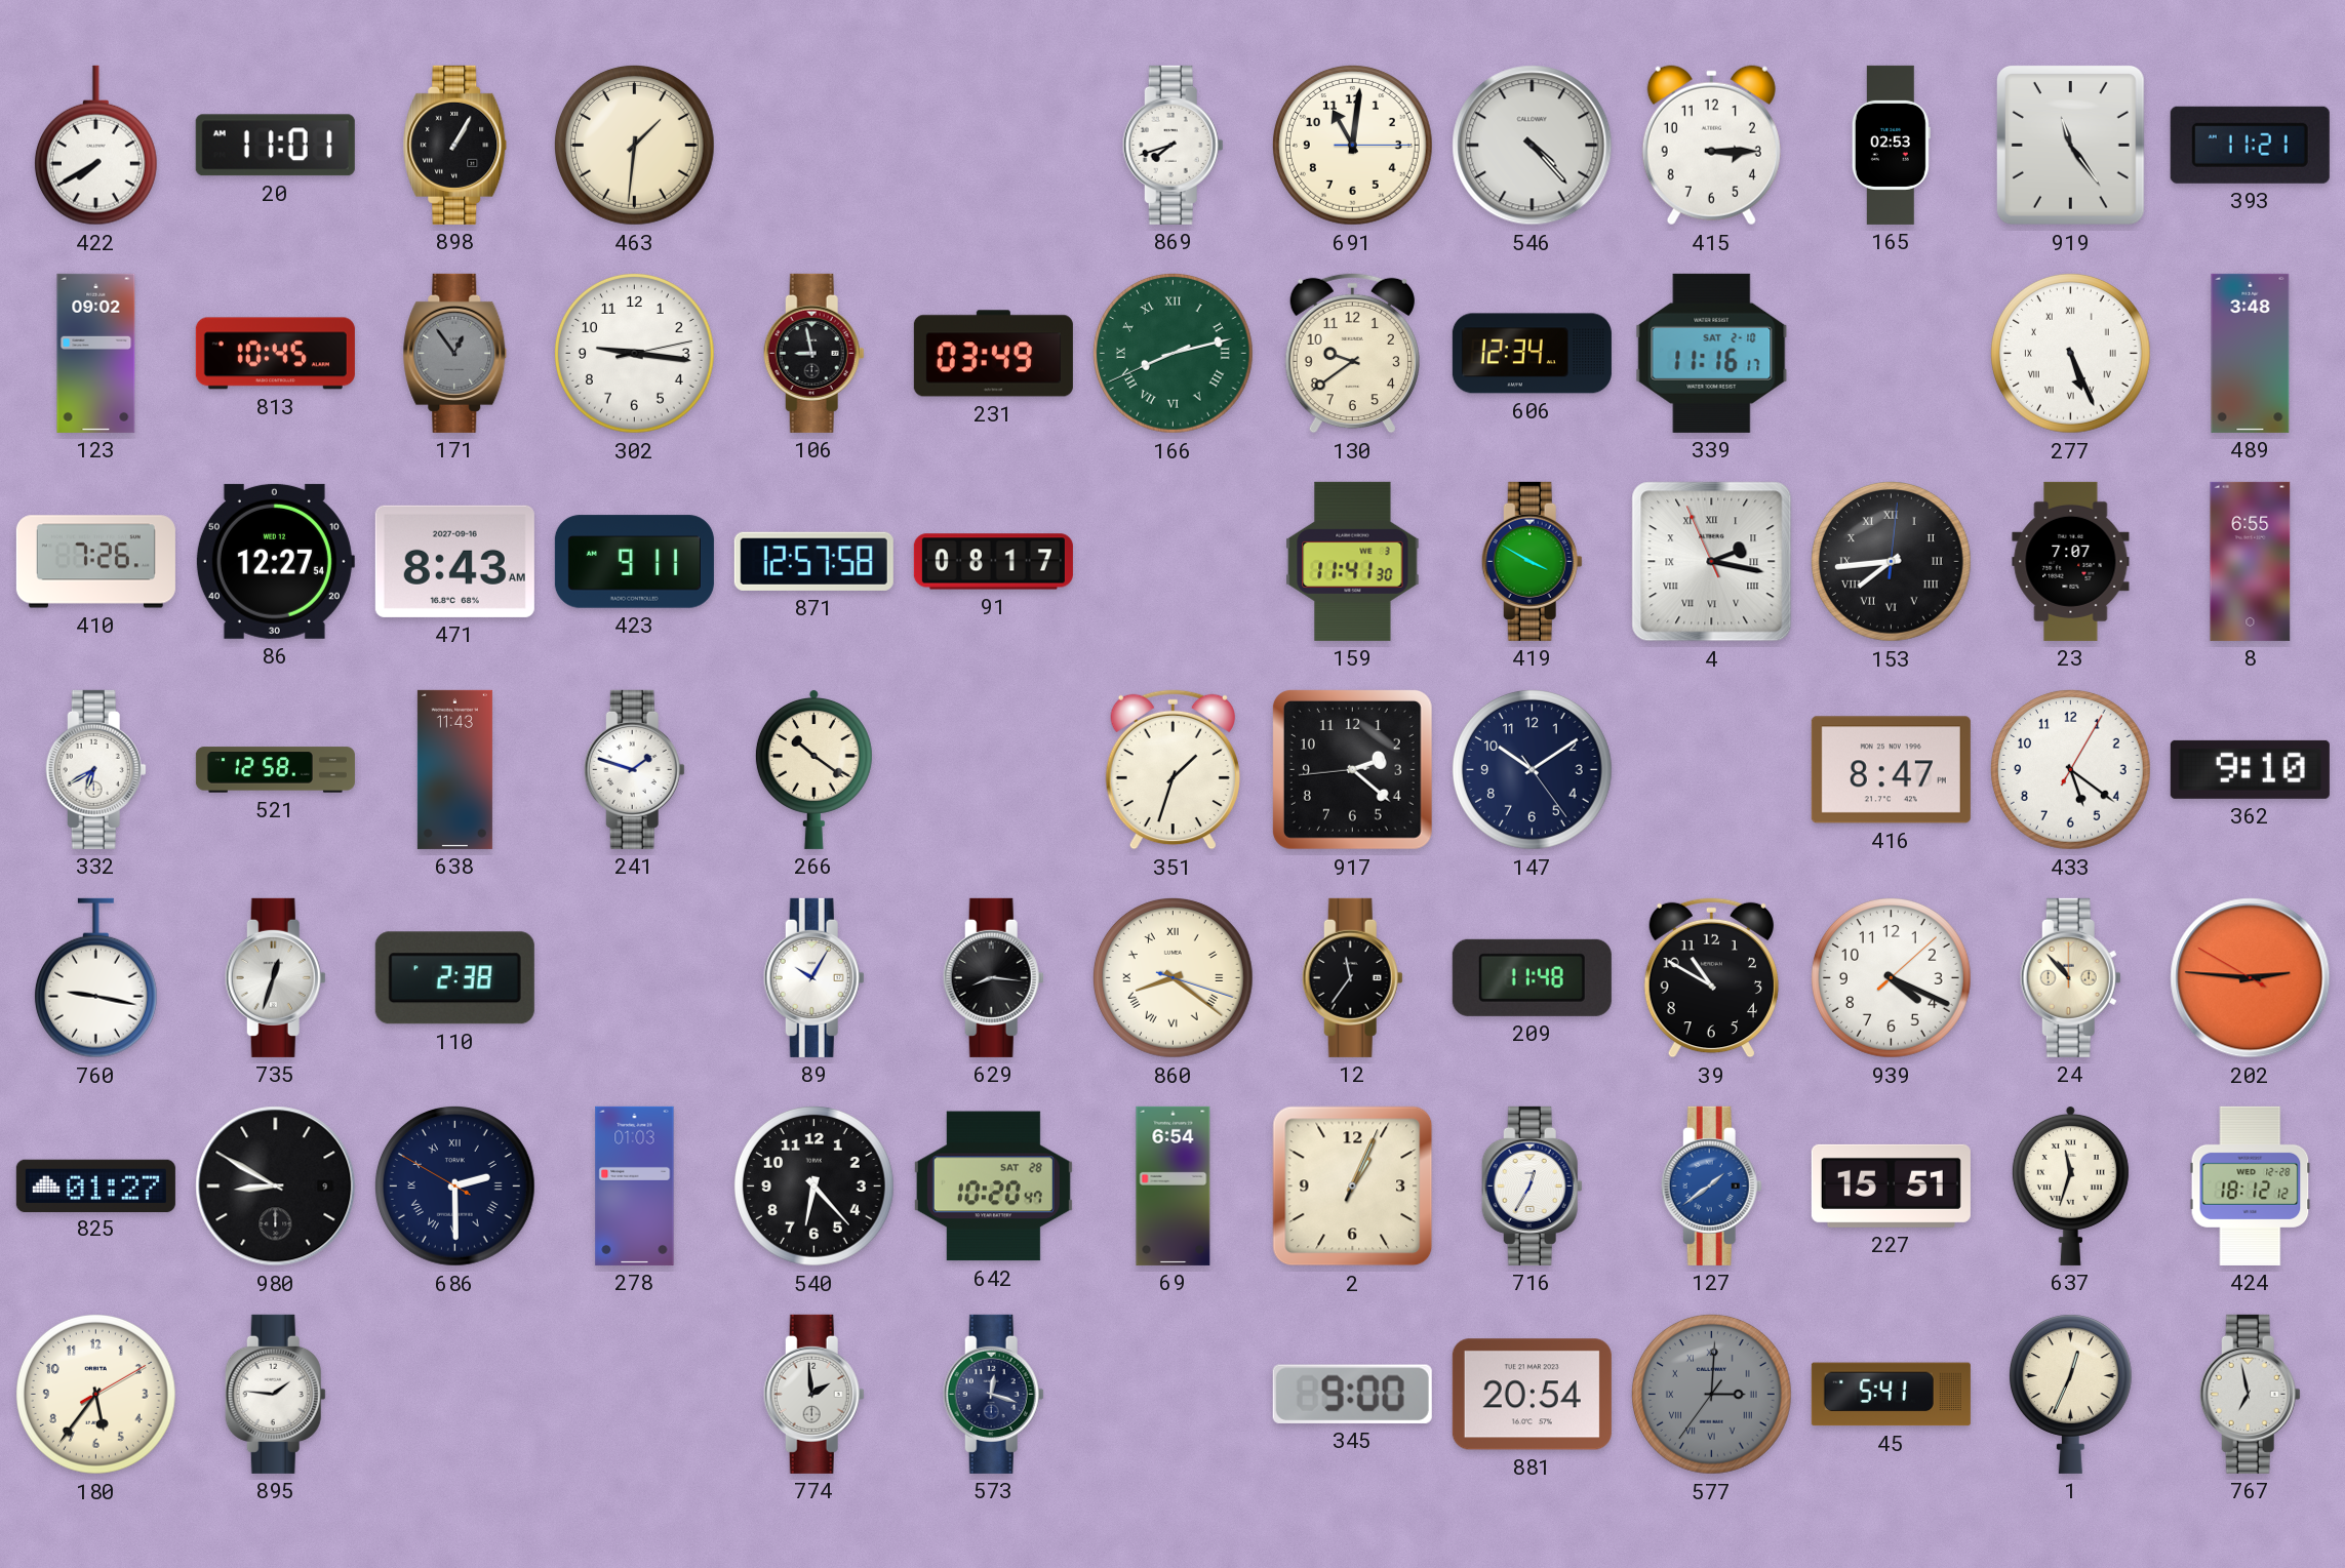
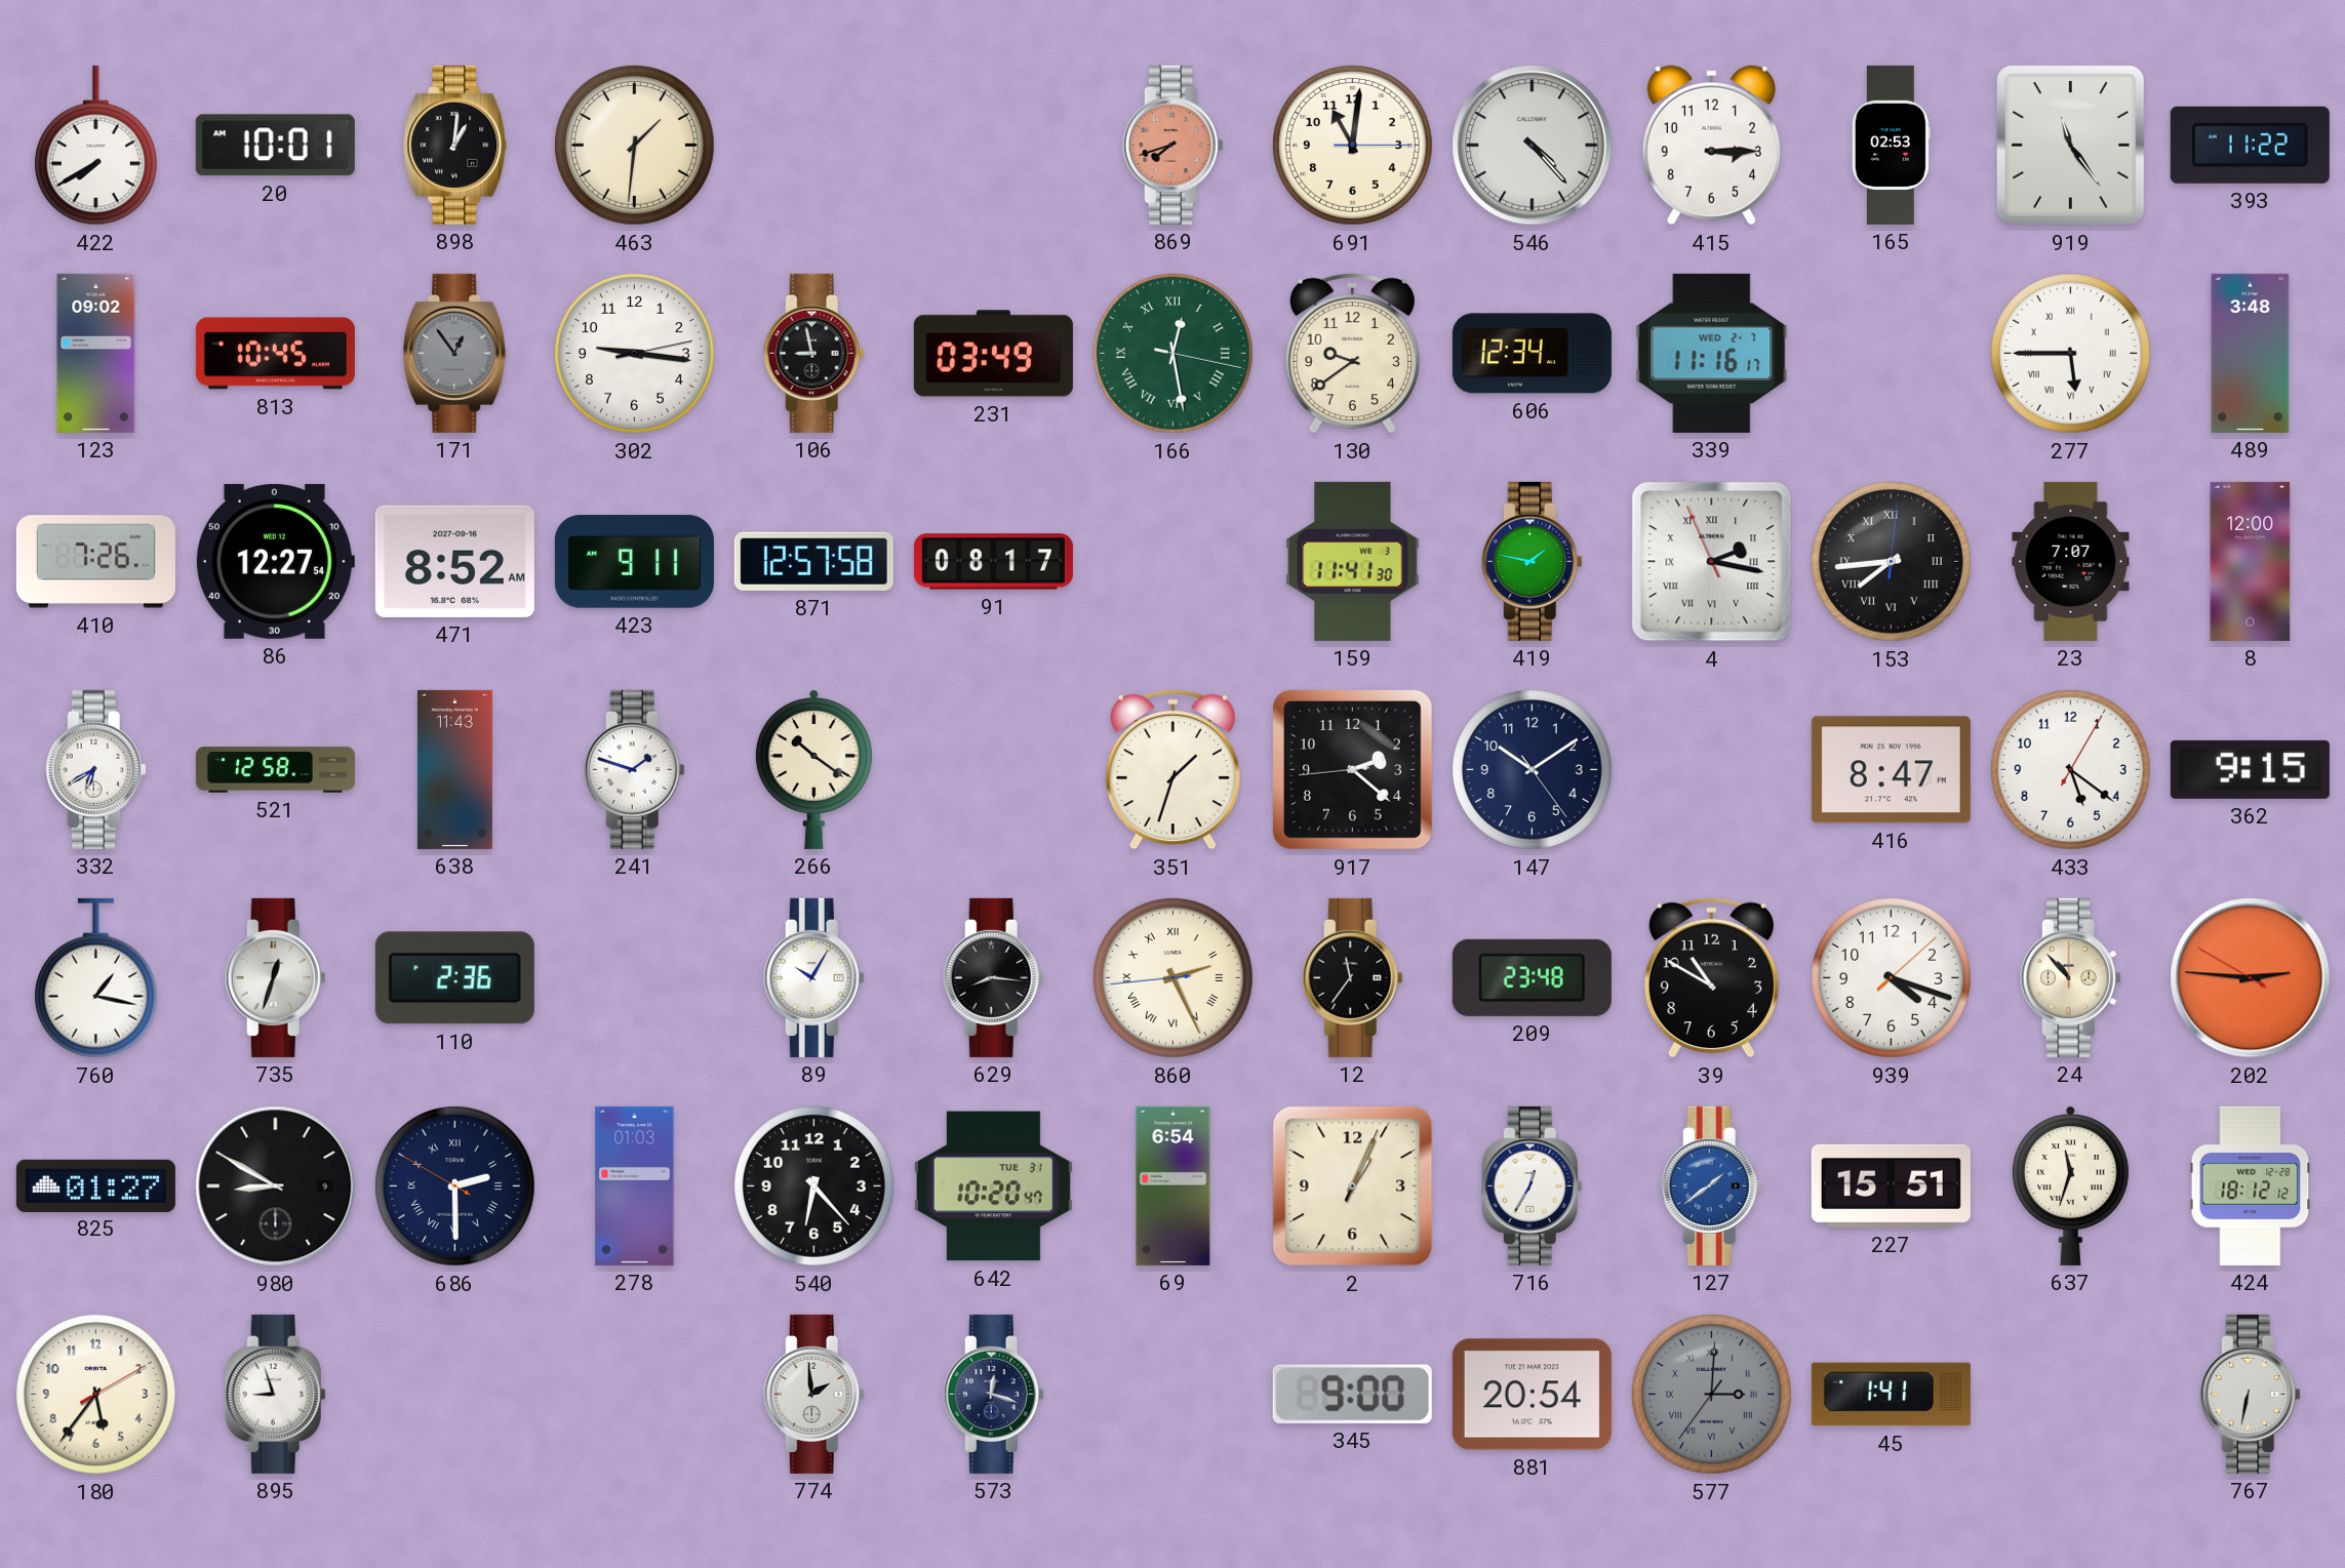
20: 11:01 -> 10:01 (275, 146)
898: 1:05 -> 1:01 (455, 145)
869 dial: white -> salmon (1172, 145)
393: 11:21 -> 11:22 (2250, 145)
166: 8:12 -> 12:28 (1172, 353)
339 date: SAT 2-10 -> WED 2-7 (1712, 353)
277: 5:26 -> 5:45 (2070, 353)
471: 8:43 -> 8:52 (454, 561)
419: 3:50 -> 1:47 (1532, 561)
8: 6:55 -> 12:00 (2251, 561)
362: 9:10 -> 9:15 (2250, 769)
760: 9:17 -> 1:17 (95, 978)
110: 2:38 -> 2:36 (454, 978)
860: 8:21 -> 2:25 (1172, 977)
209: 11:48 -> 23:48 (1532, 977)
939: 4:19 -> 4:18 (1891, 977)
642 date: SAT 28 -> TUE 31 (993, 1187)
895: 1:46 -> 8:57 (275, 1394)
45: 5:41 -> 1:41 (1891, 1395)
1: 12:34 -> none (2070, 1394)
767: 6:58 -> 6:32 (2250, 1394)
